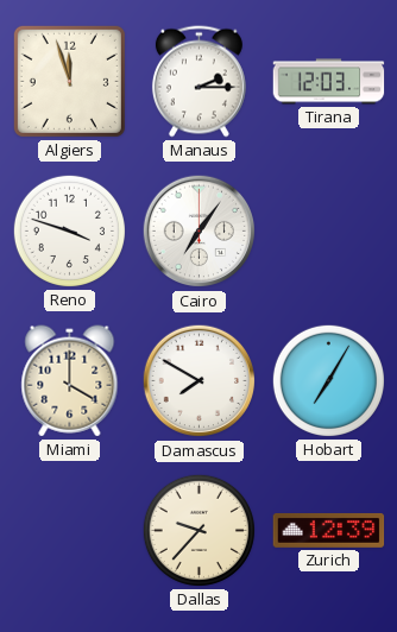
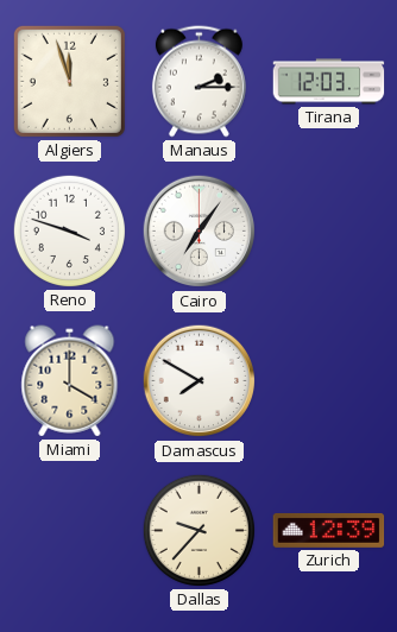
Hobart: 7:05 -> none (328, 380)
